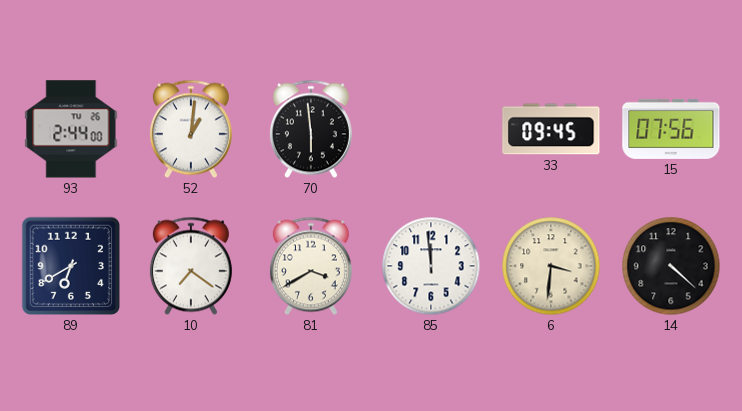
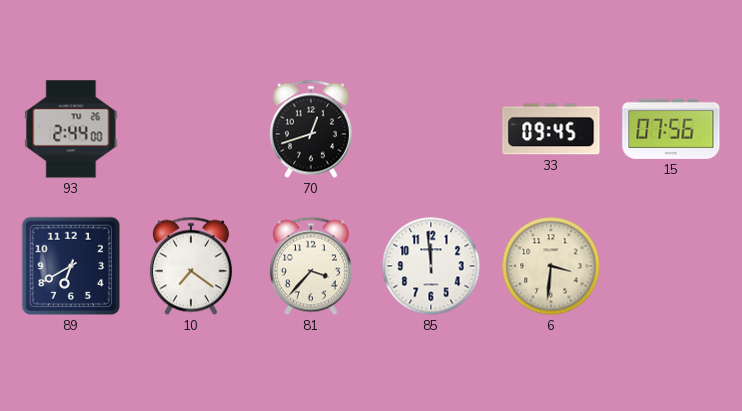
52: 1:01 -> none (191, 129)
70: 5:59 -> 12:42 (311, 129)
81: 3:40 -> 3:37 (311, 266)
14: 4:22 -> none (671, 266)
